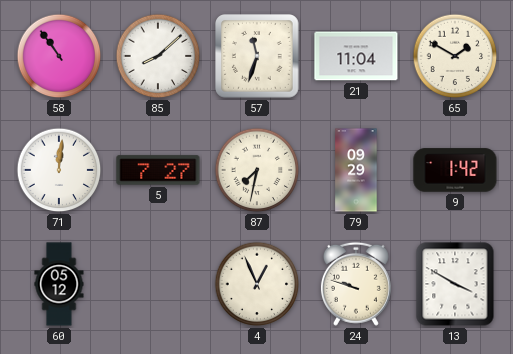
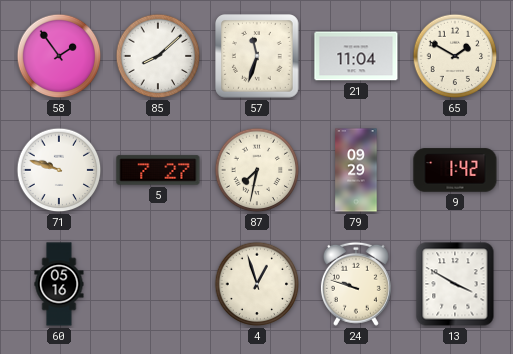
58: 10:54 -> 1:54 (59, 56)
71: 12:01 -> 9:48 (59, 170)
60: 05:12 -> 05:16 (59, 284)
4: 12:56 -> 12:57 (257, 284)
